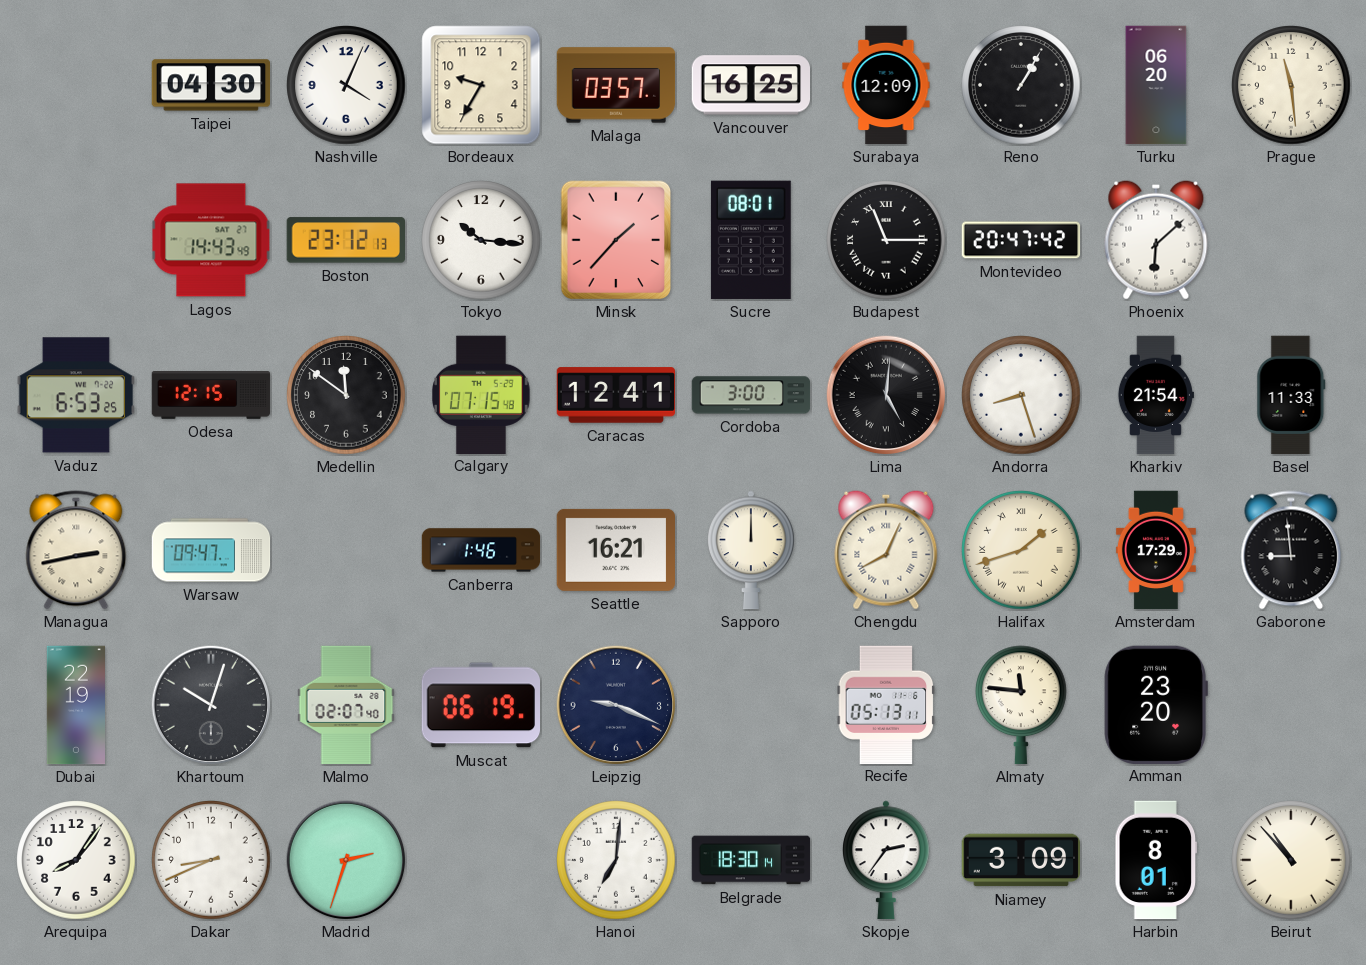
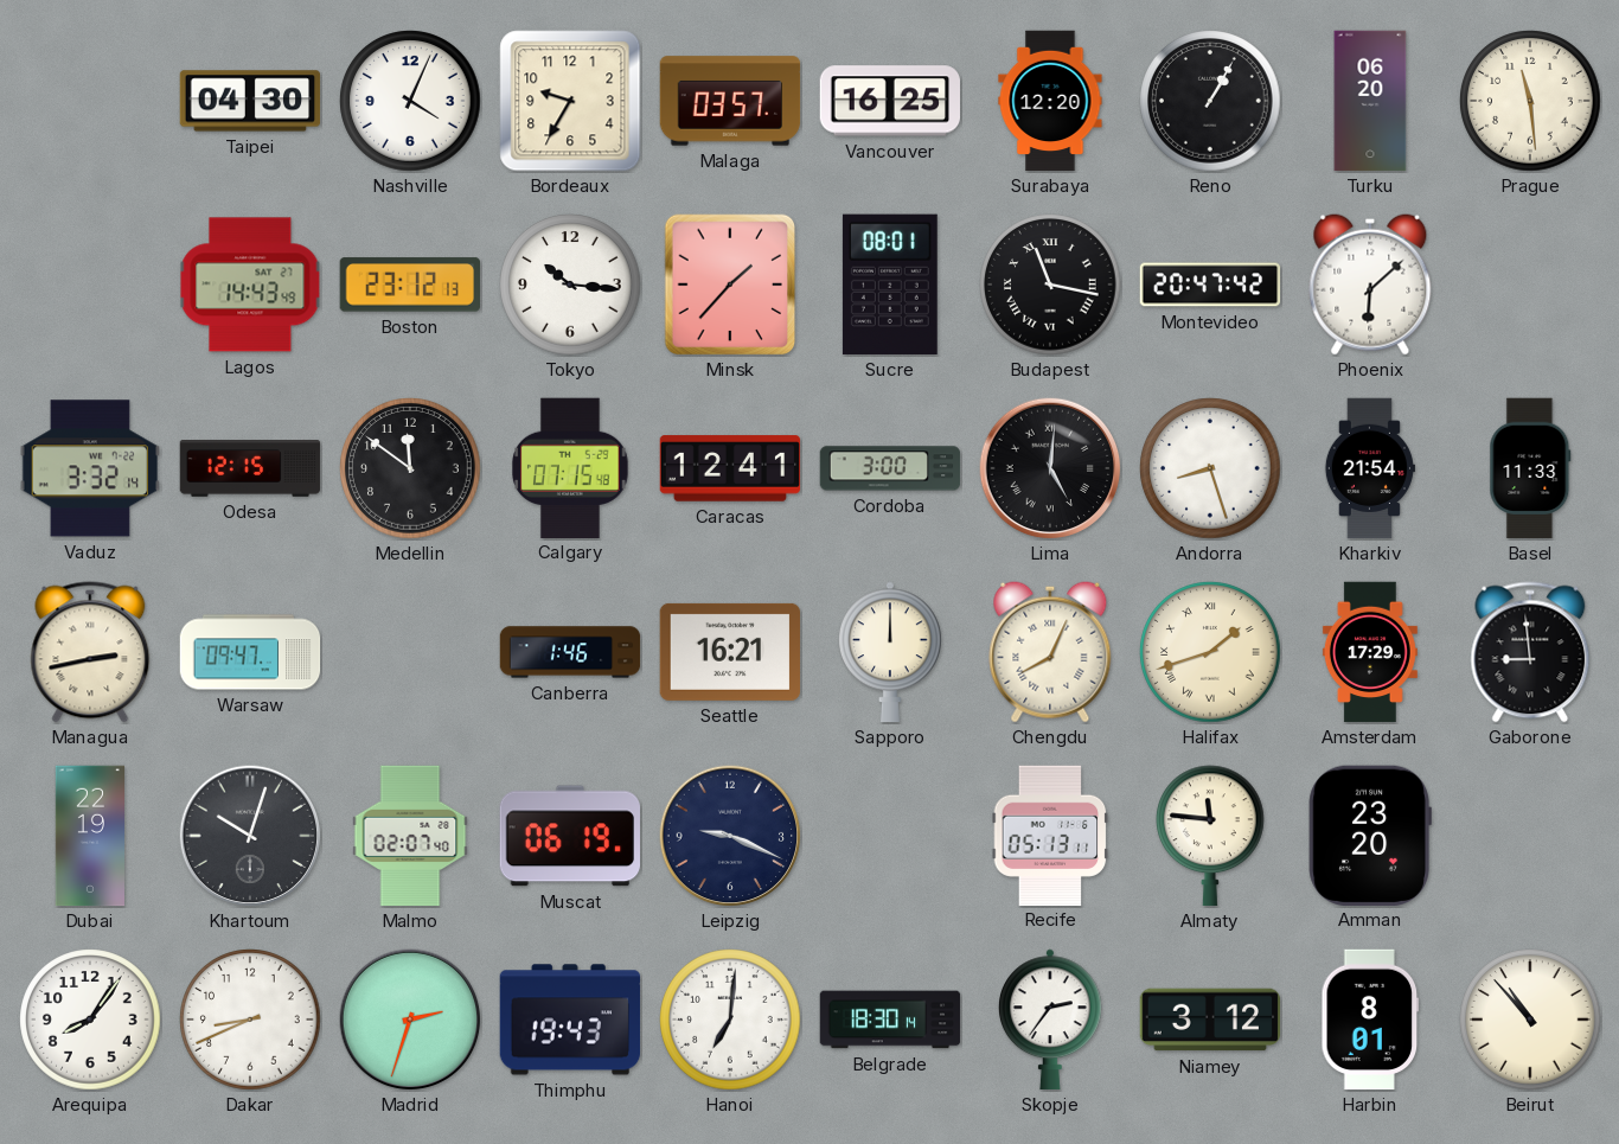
Surabaya: 12:09 -> 12:20 (1050, 101)
Budapest: 11:15 -> 11:17 (1050, 285)
Vaduz: 6:53 -> 3:32 (89, 468)
Thimphu: none -> 19:43 (570, 1020)
Niamey: 3:09 -> 3:12 (1210, 1020)
